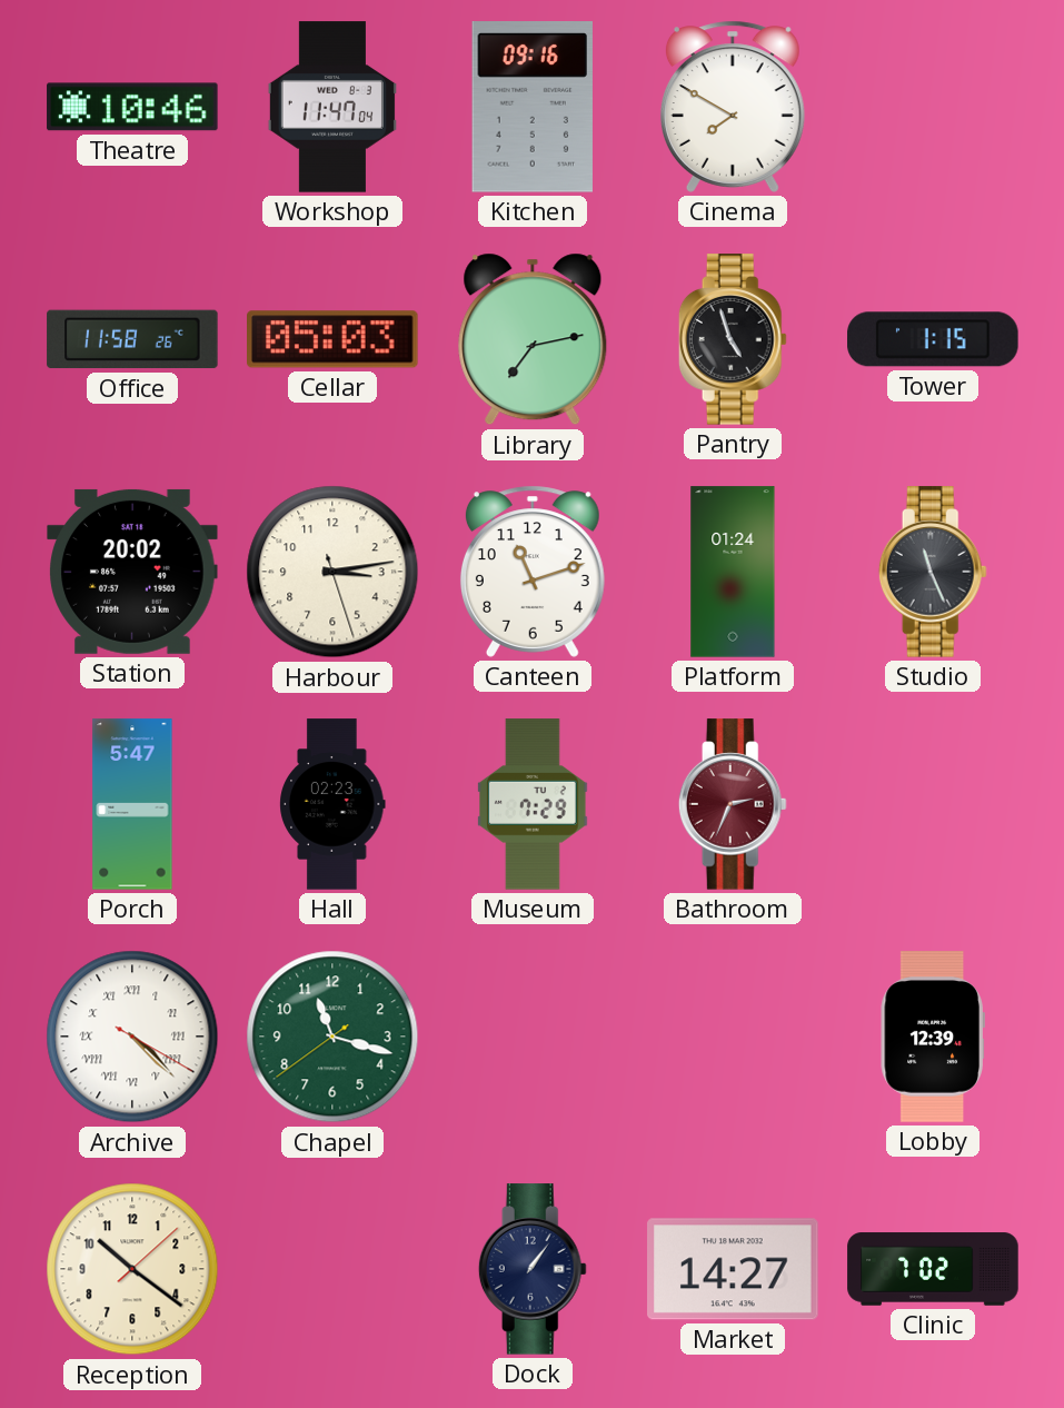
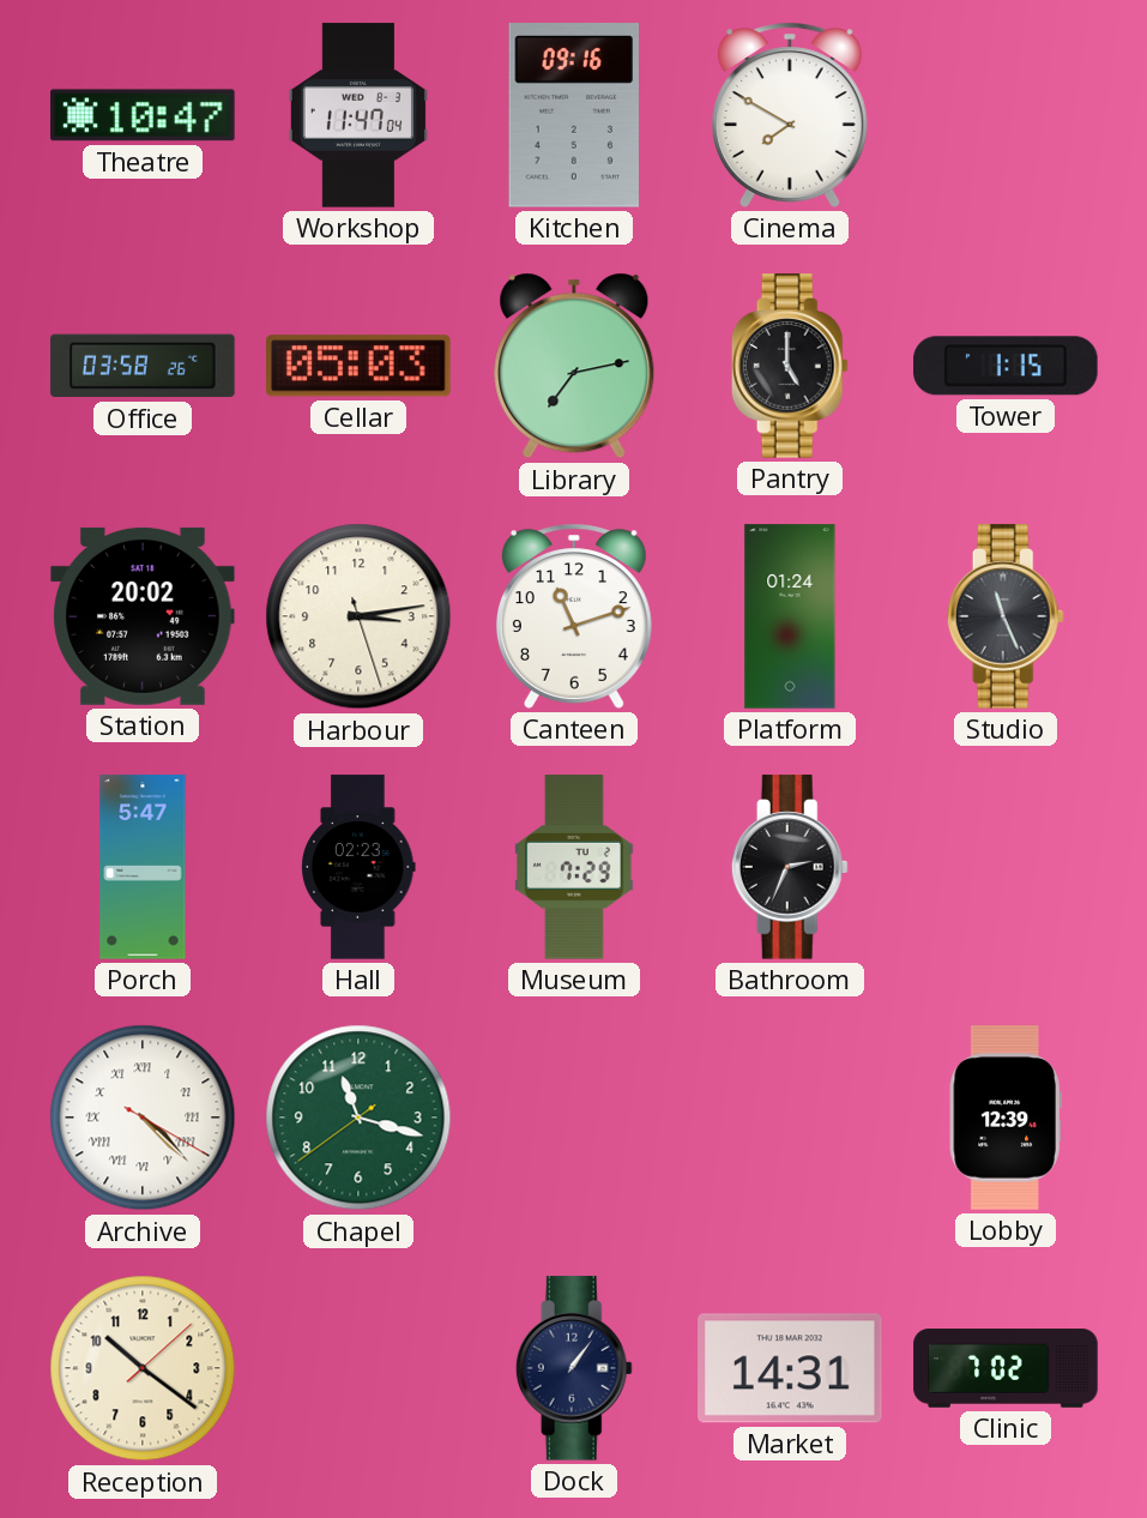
Theatre: 10:46 -> 10:47 (143, 115)
Office: 11:58 -> 03:58 (143, 366)
Pantry: 4:57 -> 5:00 (790, 366)
Bathroom dial: burgundy -> black (790, 867)
Market: 14:27 -> 14:31 (790, 1368)
